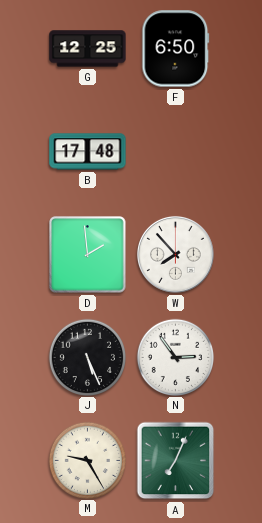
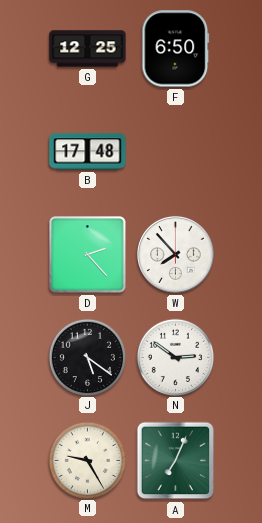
D: 1:59 -> 2:23 (88, 255)
J: 5:26 -> 5:21 (87, 357)
N: 2:54 -> 2:51 (175, 357)
